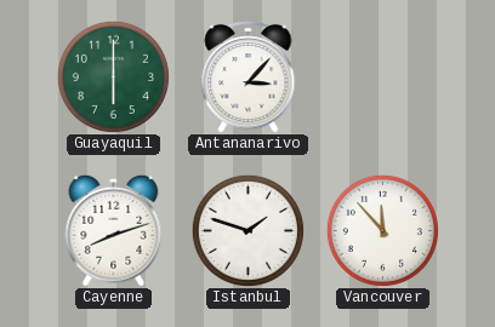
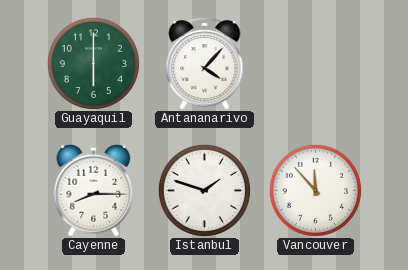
Antananarivo: 3:07 -> 4:07 (205, 63)
Cayenne: 8:12 -> 8:15 (94, 190)
